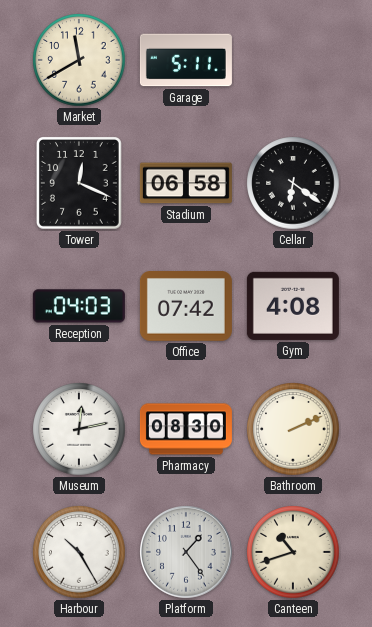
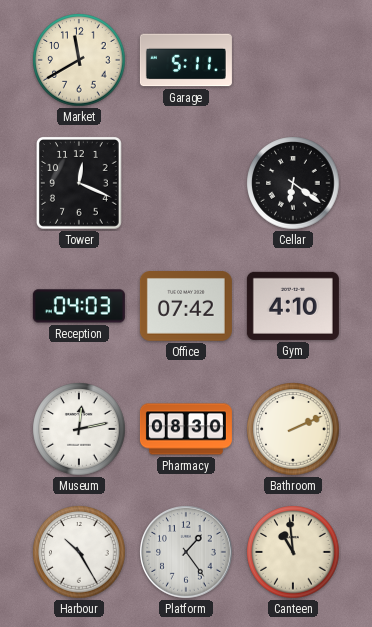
Stadium: 06:58 -> none (186, 183)
Gym: 4:08 -> 4:10 (293, 306)
Canteen: 10:42 -> 10:59 (293, 552)
